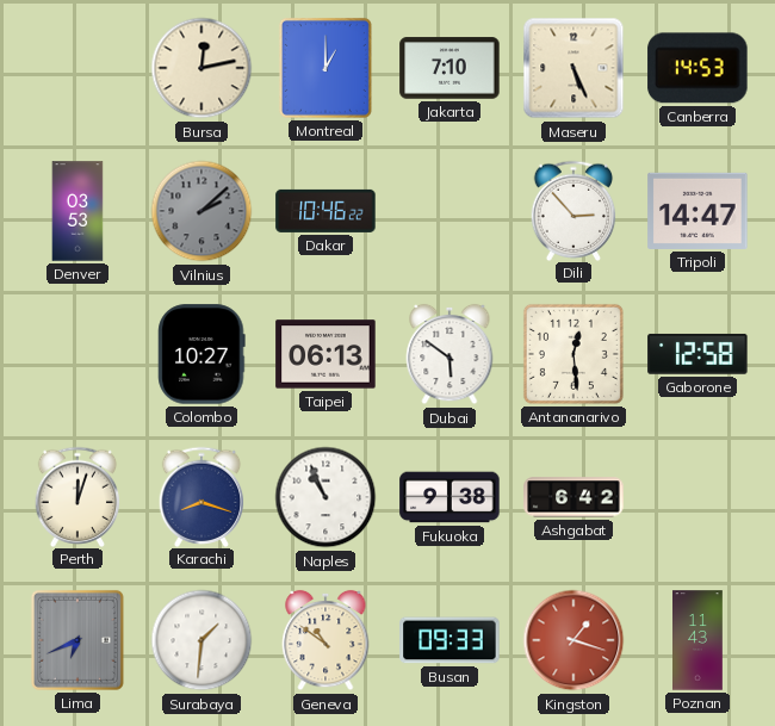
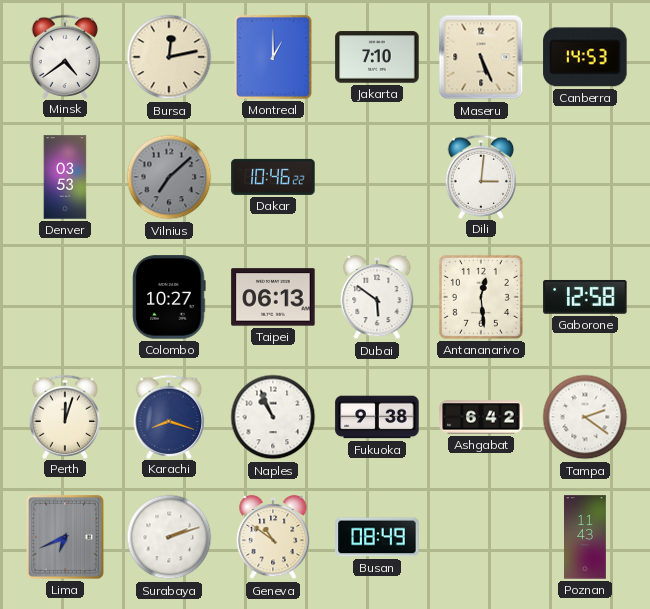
Minsk: none -> 4:39 (65, 56)
Vilnius: 2:08 -> 7:08 (169, 177)
Dili: 2:53 -> 3:01 (481, 176)
Tripoli: 14:47 -> none (697, 211)
Tampa: none -> 2:21 (585, 417)
Surabaya: 1:31 -> 2:12 (169, 537)
Busan: 09:33 -> 08:49 (377, 537)
Kingston: 1:18 -> none (573, 640)
